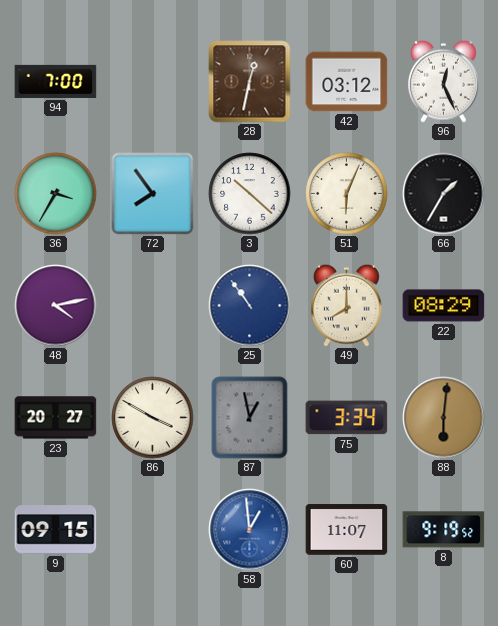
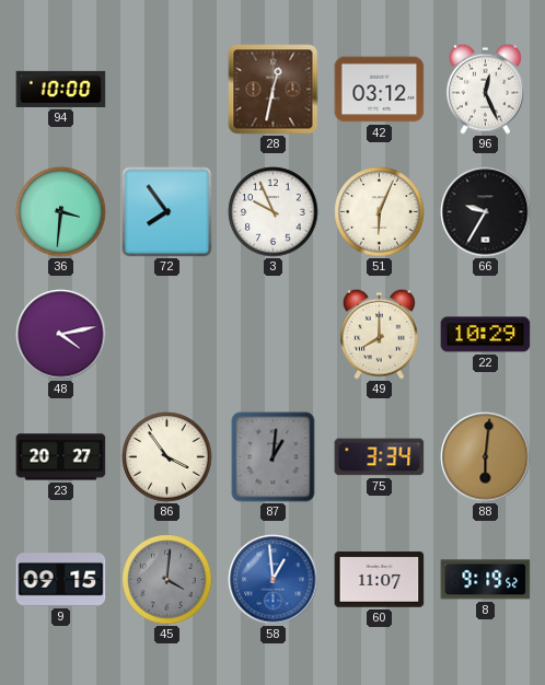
94: 7:00 -> 10:00 (61, 89)
36: 3:35 -> 3:31 (61, 212)
3: 10:22 -> 9:56 (274, 212)
66: 1:35 -> 9:35 (486, 212)
25: 10:54 -> none (250, 306)
22: 08:29 -> 10:29 (486, 335)
86: 3:50 -> 3:54 (167, 457)
87: 12:58 -> 1:01 (274, 457)
45: none -> 4:01 (167, 580)
